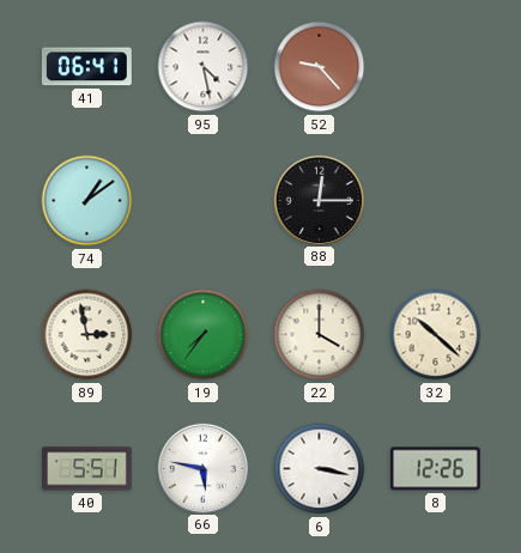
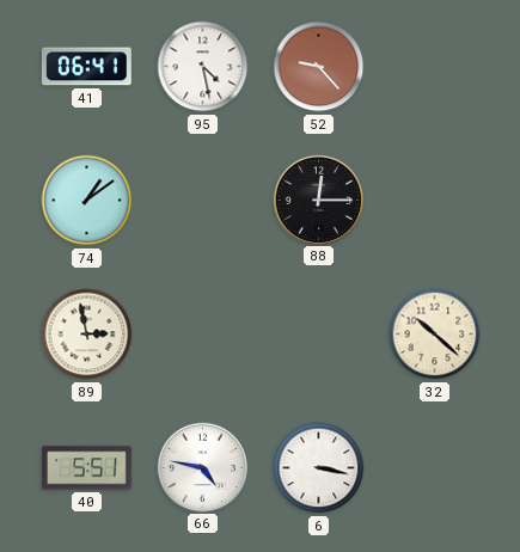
19: 7:36 -> none (204, 335)
22: 4:00 -> none (320, 335)
66: 5:47 -> 4:47 (202, 467)
8: 12:26 -> none (435, 469)
